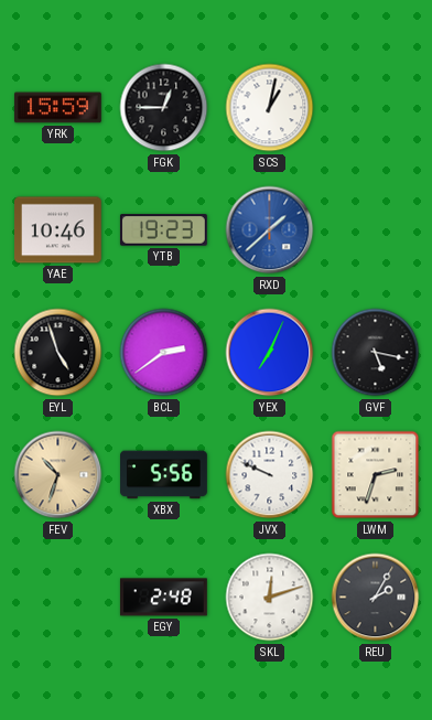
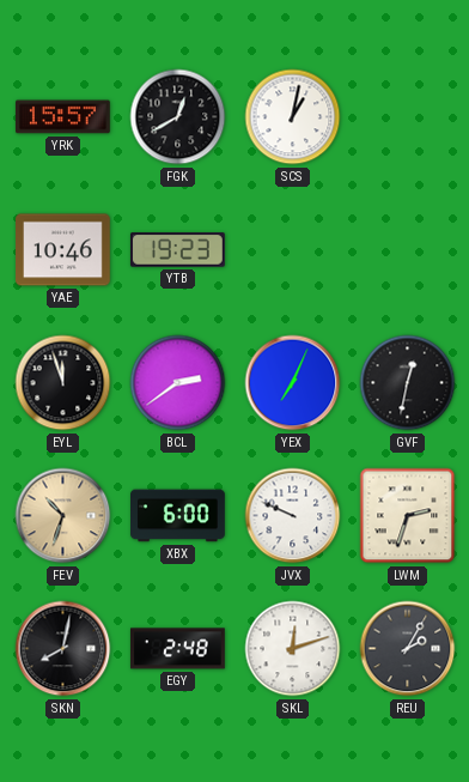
YRK: 15:59 -> 15:57 (62, 117)
FGK: 12:45 -> 12:40 (178, 117)
RXD: 1:38 -> none (270, 230)
EYL: 4:57 -> 11:57 (63, 383)
GVF: 5:17 -> 12:32 (408, 383)
XBX: 5:56 -> 6:00 (178, 516)
SKN: none -> 8:02 (63, 649)
